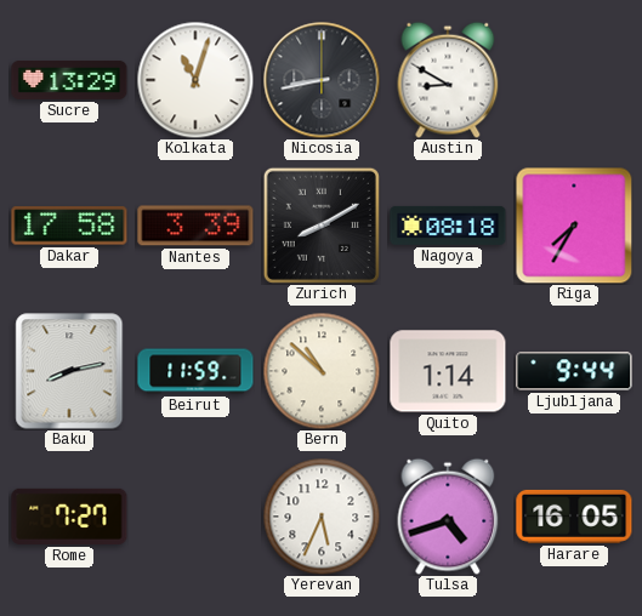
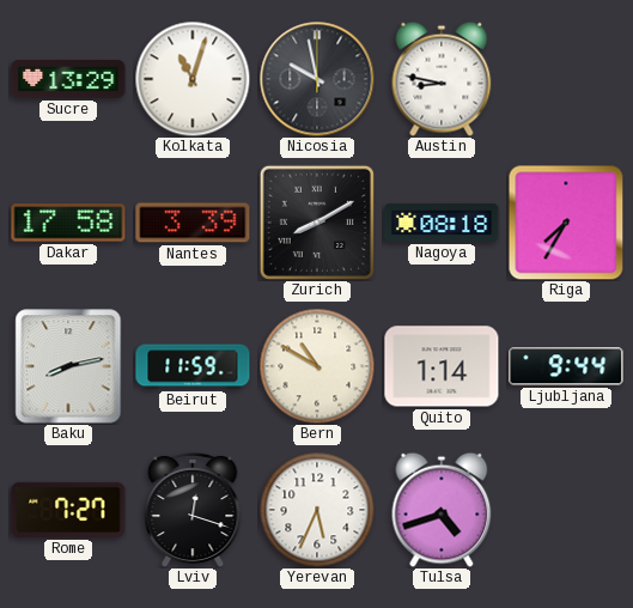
Nicosia: 8:43 -> 9:58 (317, 79)
Austin: 8:50 -> 8:47 (442, 79)
Bern: 10:52 -> 10:50 (317, 366)
Lviv: none -> 12:18 (193, 510)
Harare: 16:05 -> none (574, 517)
